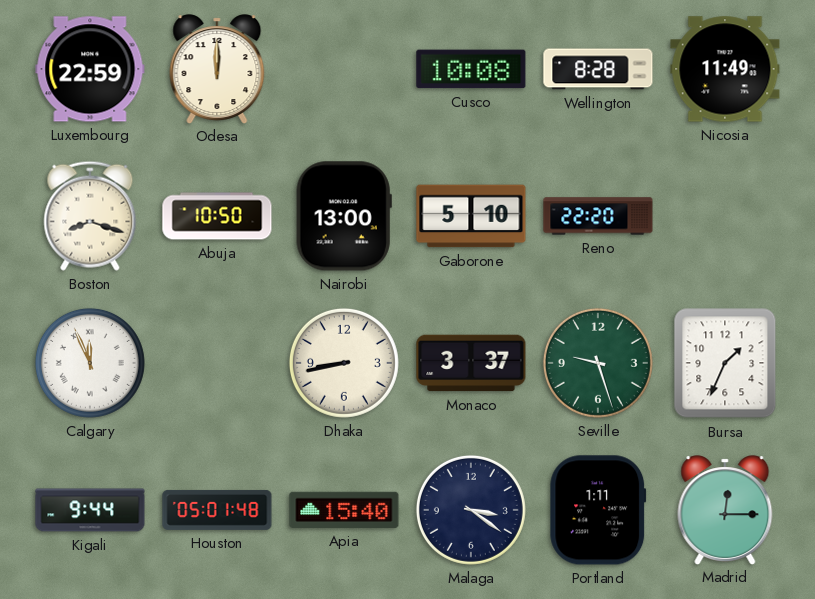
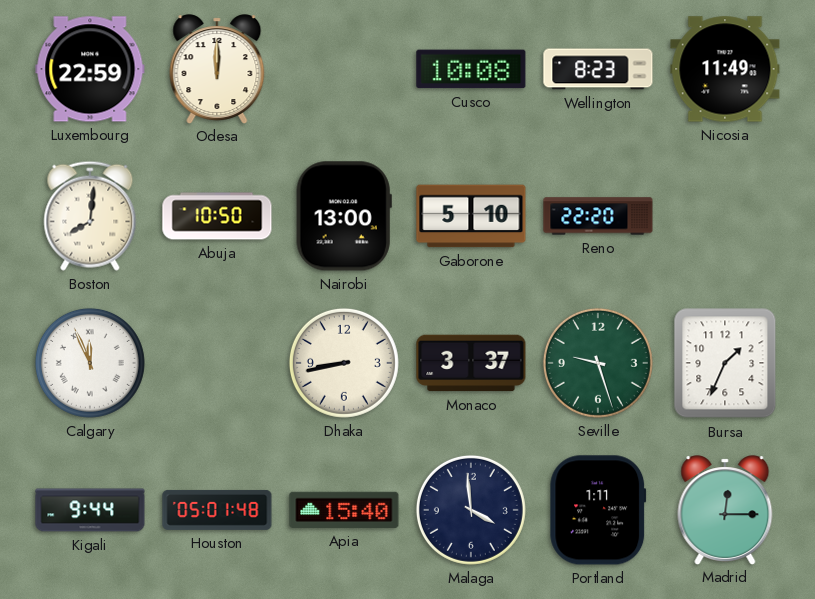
Wellington: 8:28 -> 8:23 (598, 69)
Boston: 8:18 -> 8:01 (90, 216)
Malaga: 3:21 -> 3:59 (471, 510)
